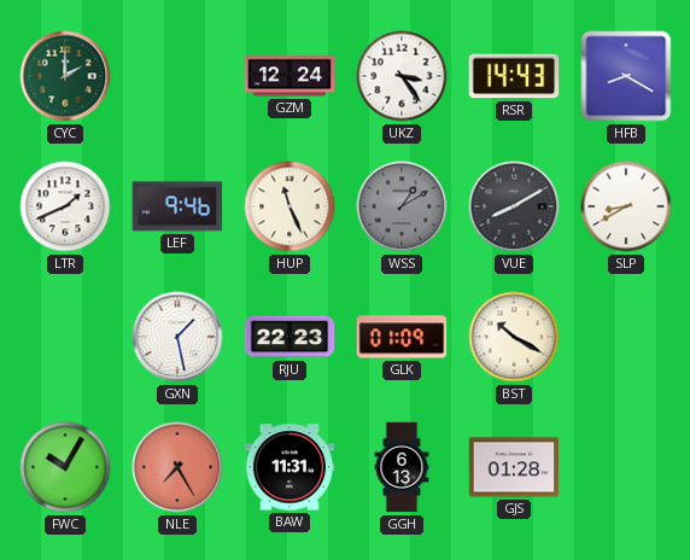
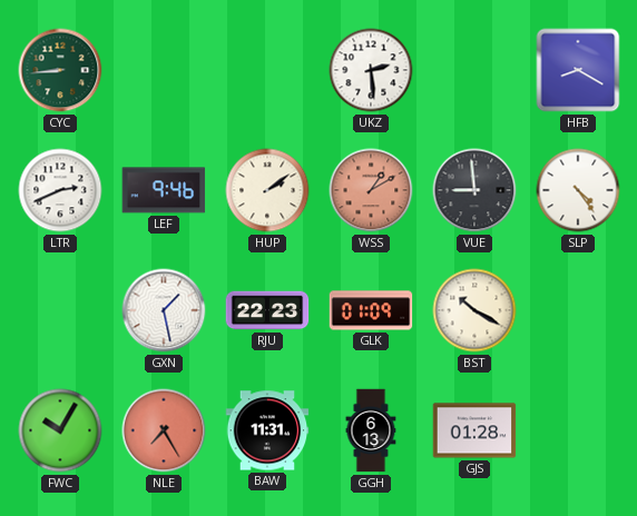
CYC: 2:00 -> 8:44 (60, 70)
GZM: 12:24 -> none (290, 76)
UKZ: 3:24 -> 2:29 (371, 70)
RSR: 14:43 -> none (514, 76)
LTR: 1:41 -> 2:41 (60, 190)
HUP: 11:26 -> 2:09 (267, 190)
WSS dial: grey -> salmon (371, 190)
VUE: 8:10 -> 8:59 (474, 190)
SLP: 8:40 -> 4:24 (578, 190)
